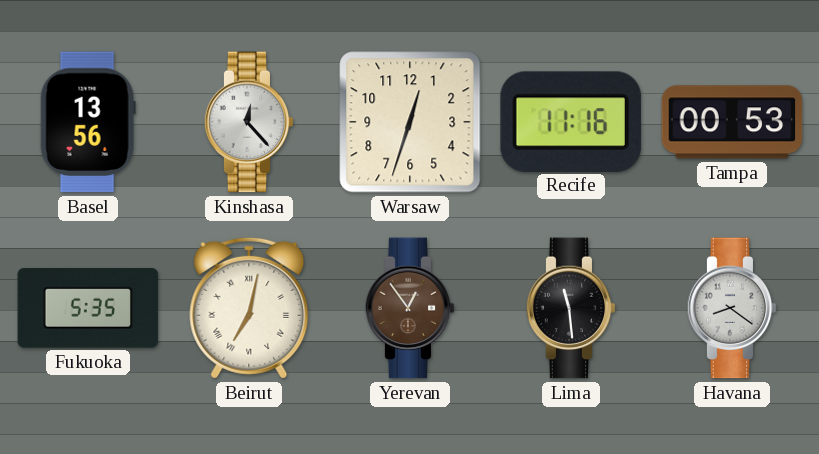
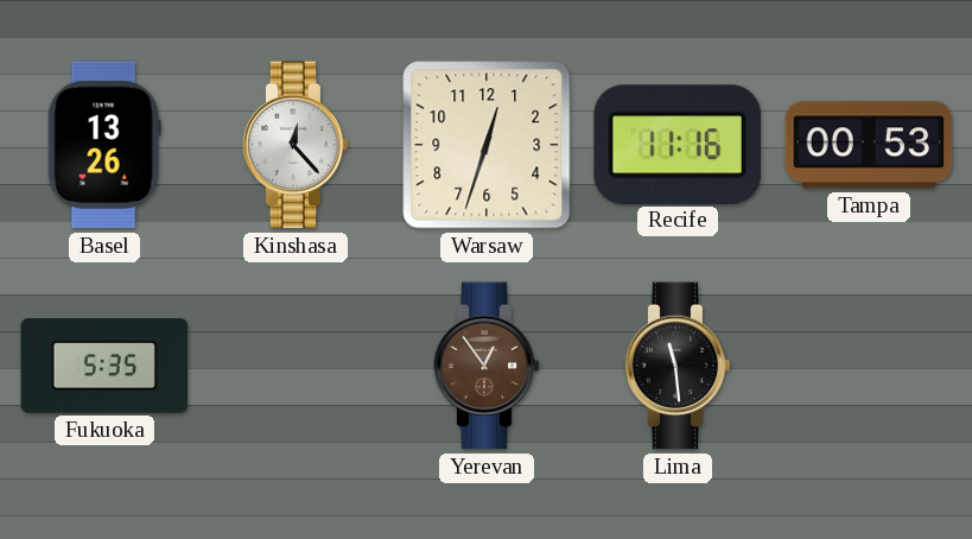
Basel: 13:56 -> 13:26 (104, 145)
Beirut: 7:02 -> none (249, 308)
Havana: 8:21 -> none (732, 308)
